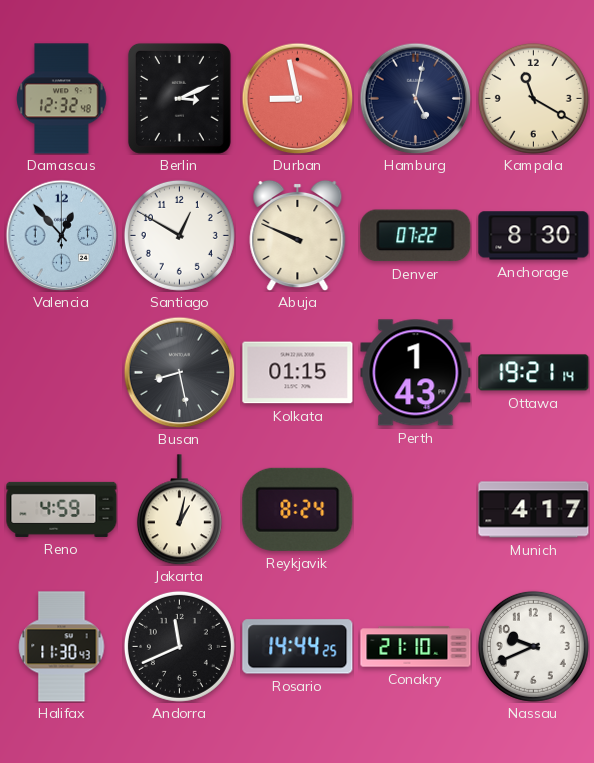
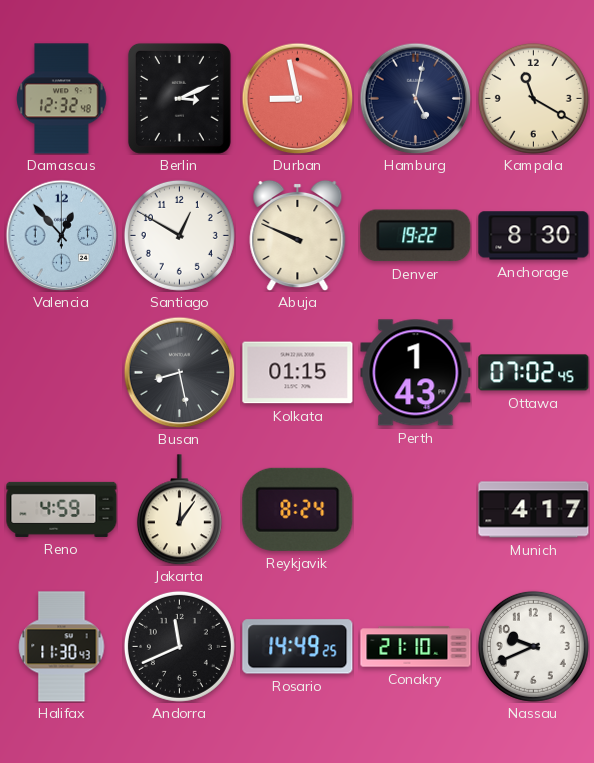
Denver: 07:22 -> 19:22 (416, 236)
Ottawa: 19:21 -> 07:02 (534, 373)
Jakarta: 1:02 -> 12:06 (179, 510)
Rosario: 14:44 -> 14:49 (298, 647)
